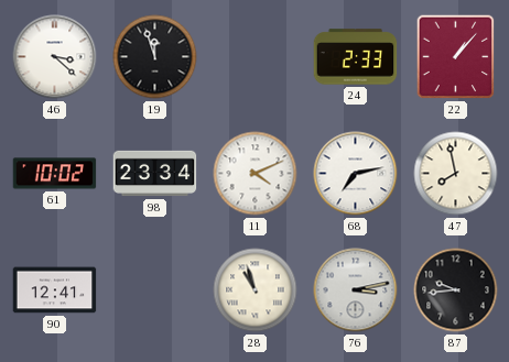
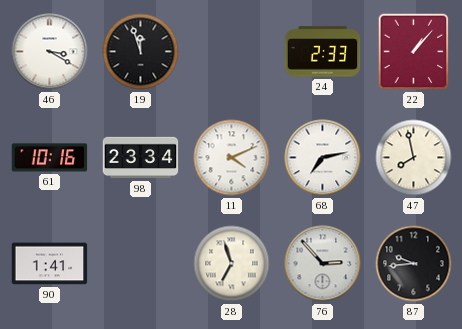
46: 3:22 -> 3:20 (50, 52)
61: 10:02 -> 10:16 (50, 158)
90: 12:41 -> 1:41 (50, 264)
28: 10:57 -> 6:57 (232, 264)
76: 3:13 -> 2:53 (323, 264)
